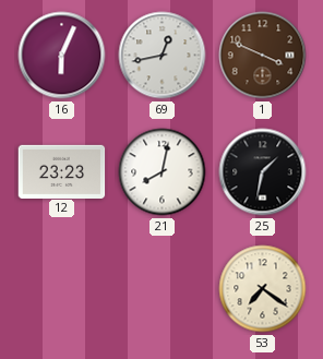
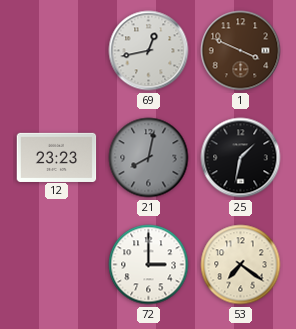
16: 6:04 -> none (62, 56)
21 dial: white -> grey (149, 158)
72: none -> 3:00 (149, 265)
